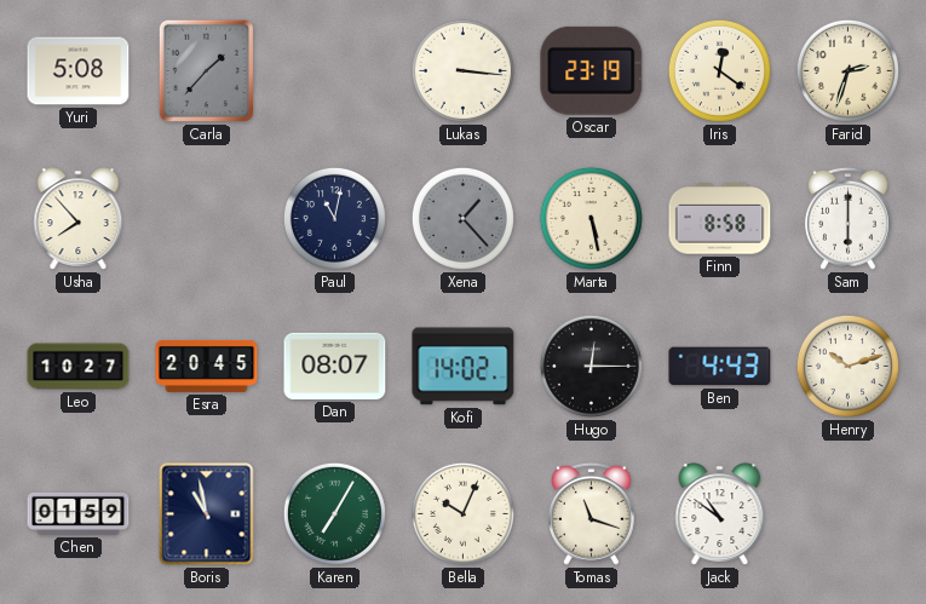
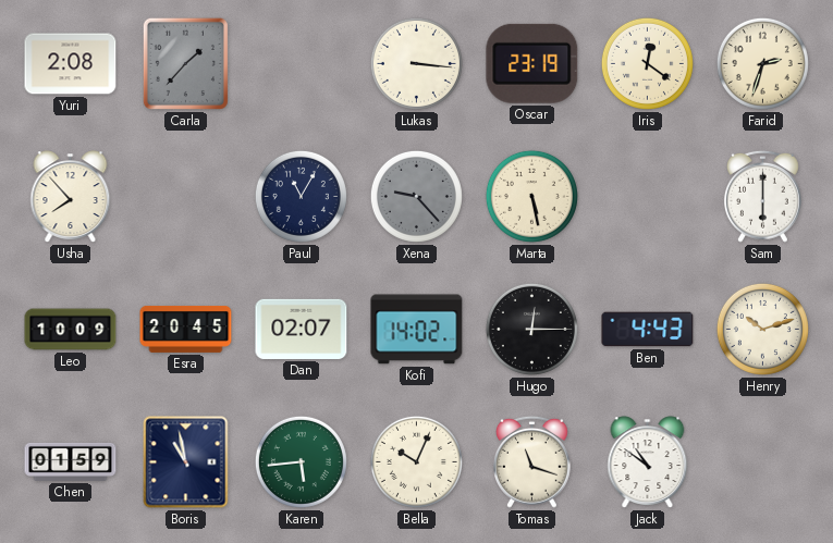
Yuri: 5:08 -> 2:08 (71, 64)
Paul: 11:02 -> 11:05 (301, 196)
Xena: 1:23 -> 9:23 (416, 196)
Finn: 8:58 -> none (720, 219)
Leo: 10:27 -> 10:09 (71, 330)
Dan: 08:07 -> 02:07 (302, 329)
Karen: 7:05 -> 5:44 (301, 461)
